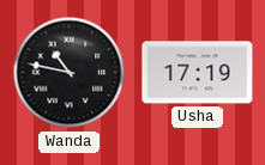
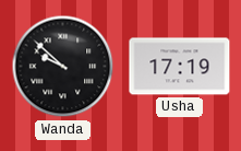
Wanda: 10:47 -> 9:52 (63, 67)
